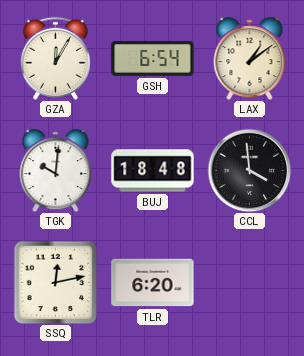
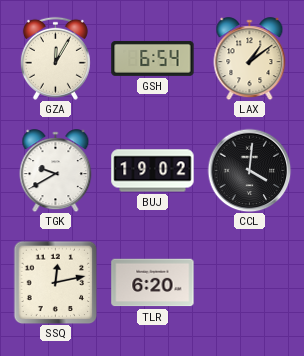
TGK: 10:01 -> 9:40 (56, 171)
BUJ: 18:48 -> 19:02 (153, 171)
CCL: 3:59 -> 4:01 (249, 170)
